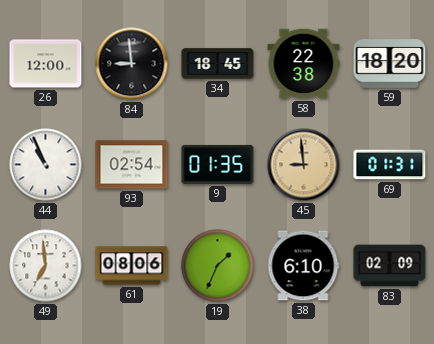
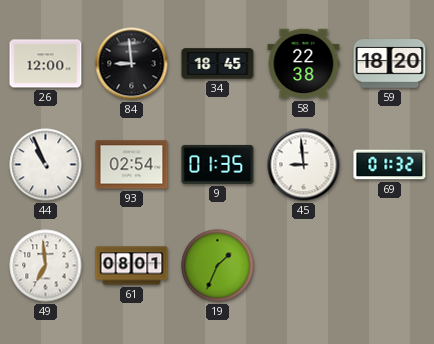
45 dial: champagne -> white (304, 165)
69: 01:31 -> 01:32 (390, 165)
61: 08:06 -> 08:01 (132, 266)
38: 6:10 -> none (303, 266)
83: 02:09 -> none (390, 266)
